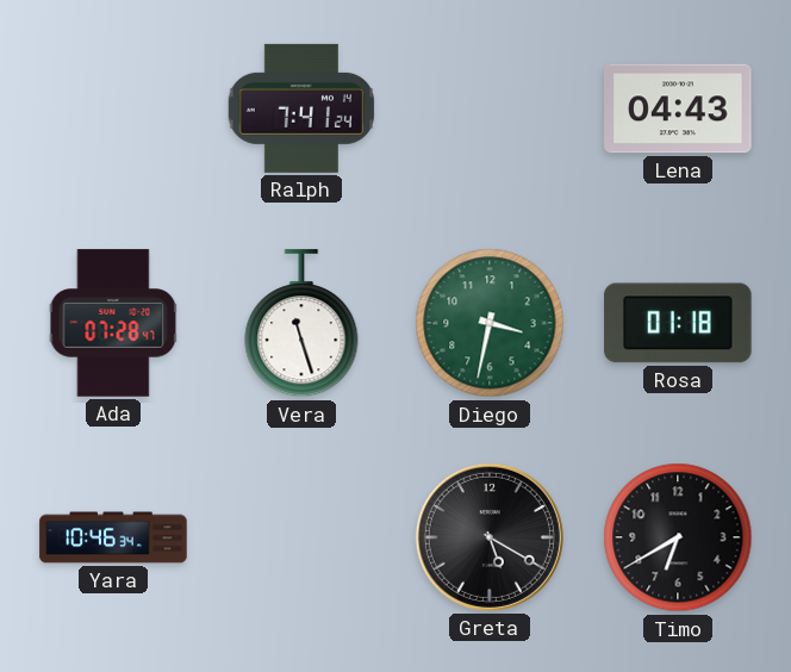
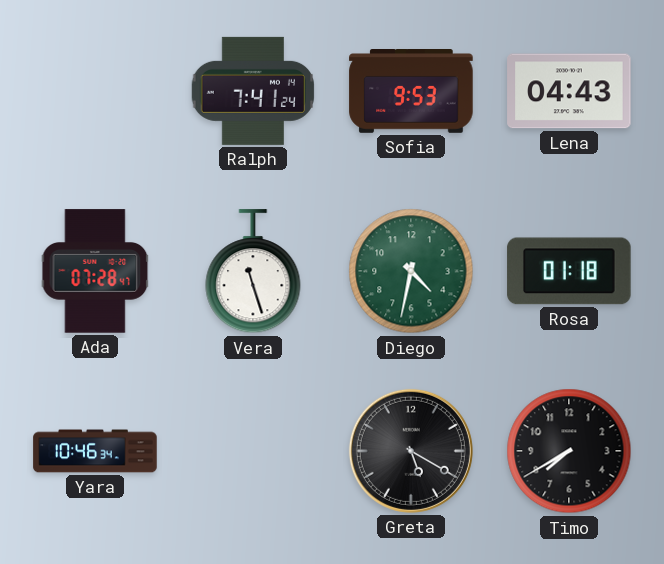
Sofia: none -> 9:53 (411, 92)
Diego: 3:32 -> 4:32 (411, 271)
Timo: 6:40 -> 7:40 (569, 451)
